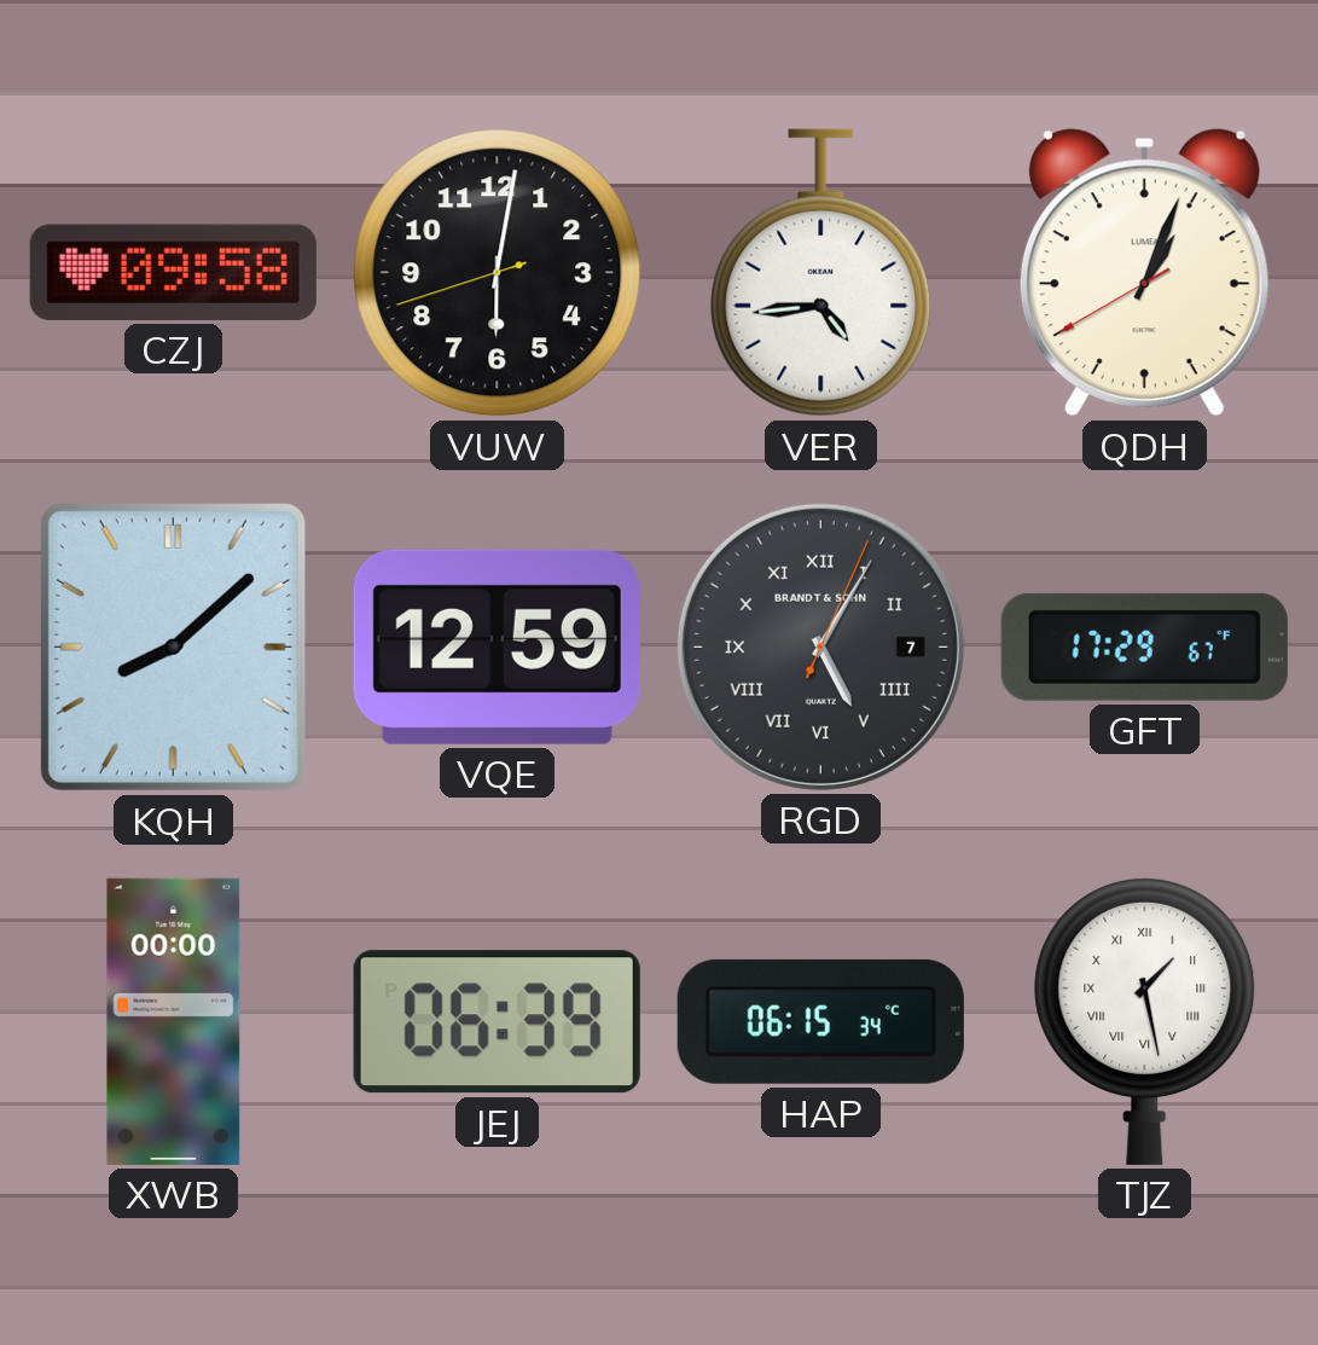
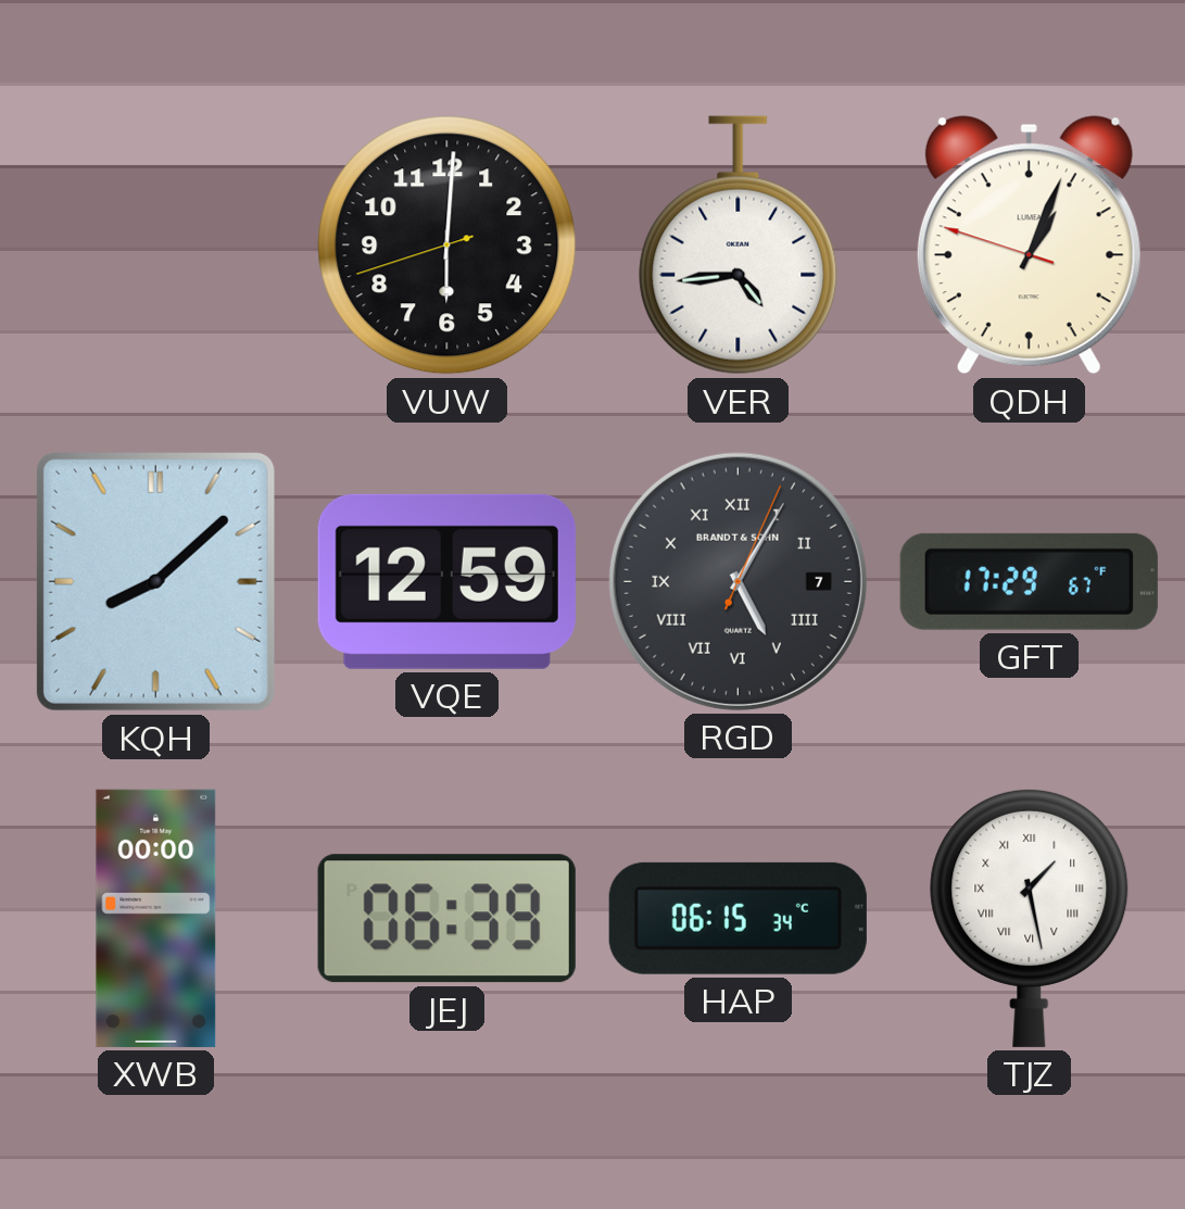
CZJ: 09:58 -> none (173, 272)
VUW: 6:01 -> 6:00 (447, 245)
QDH: 1:03:40 -> 1:03:48 (1029, 245)
